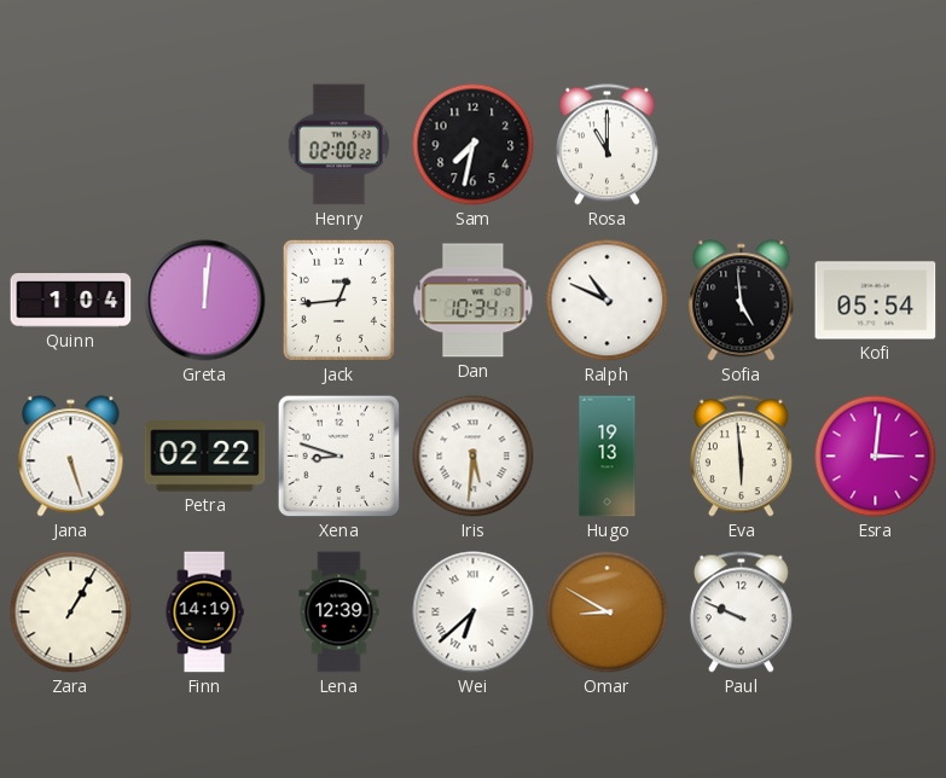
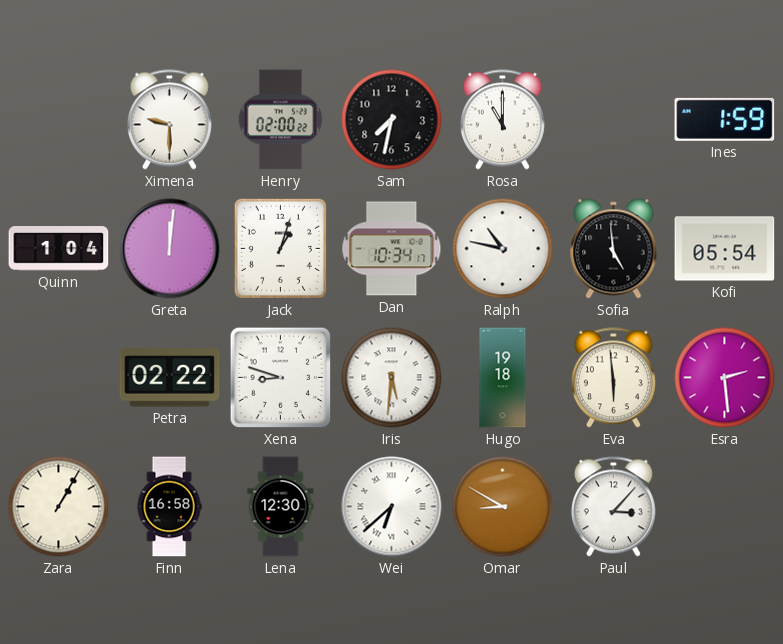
Ximena: none -> 9:30 (169, 120)
Ines: none -> 1:59 (725, 119)
Jack: 12:44 -> 1:03 (280, 248)
Ralph: 10:49 -> 10:47 (503, 249)
Jana: 5:27 -> none (71, 457)
Hugo: 19:13 -> 19:18 (503, 378)
Esra: 3:01 -> 2:29 (725, 378)
Finn: 14:19 -> 16:58 (169, 507)
Lena: 12:39 -> 12:30 (281, 507)
Paul: 9:49 -> 3:07 (613, 507)
